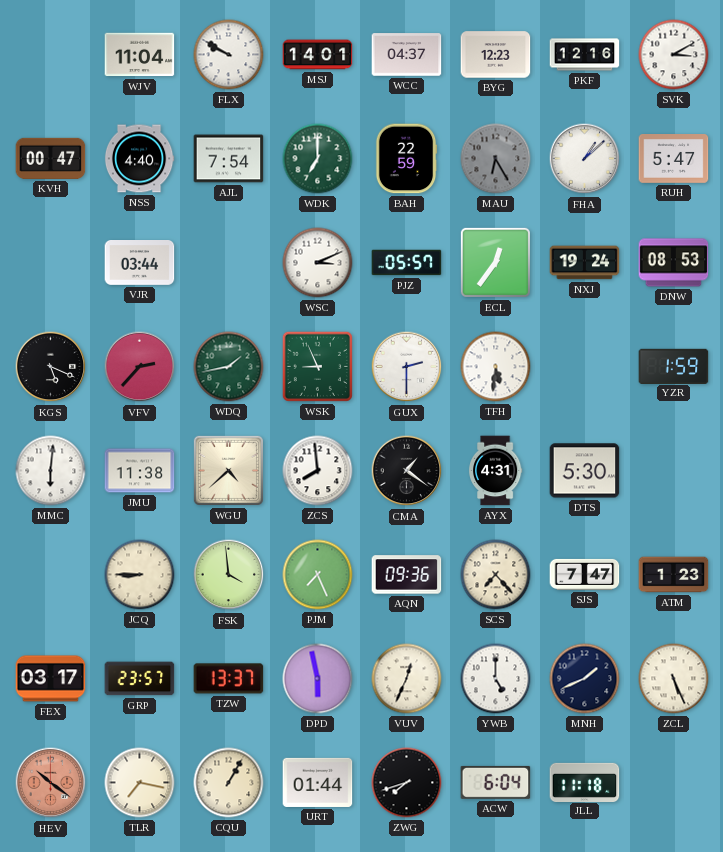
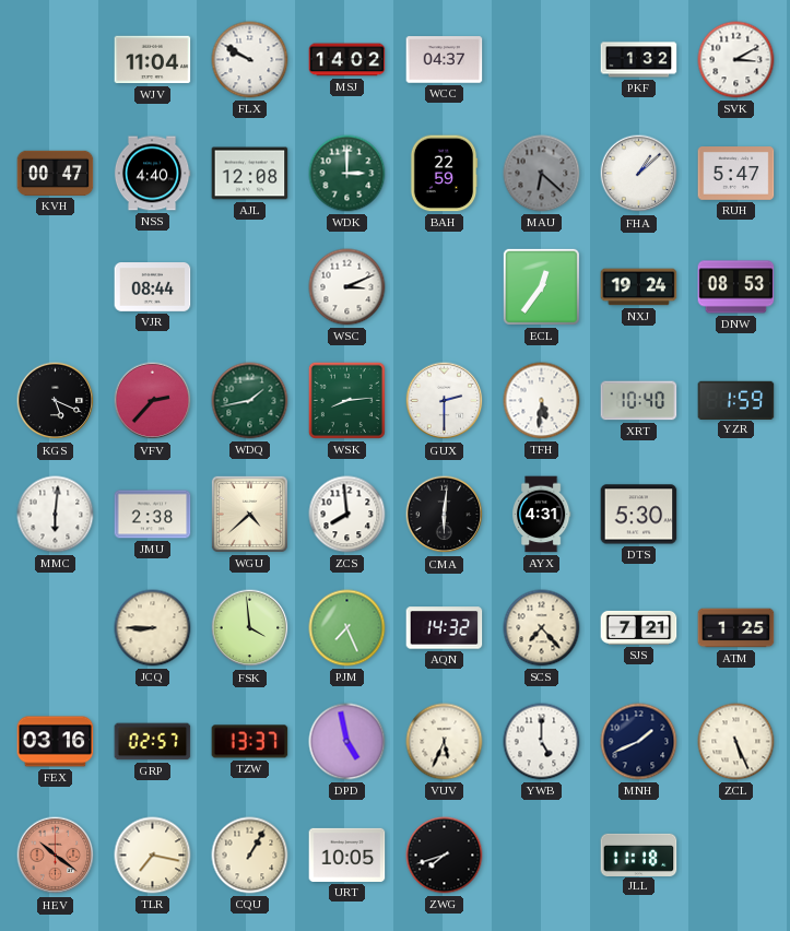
MSJ: 14:01 -> 14:02 (347, 60)
BYG: 12:23 -> none (496, 55)
PKF: 12:16 -> 1:32 (639, 60)
AJL: 7:54 -> 12:08 (250, 174)
WDK: 7:00 -> 3:00 (347, 174)
MAU: 6:25 -> 6:22 (542, 174)
VJR: 03:44 -> 08:44 (153, 287)
PJZ: 05:57 -> none (407, 263)
WSK: 8:56 -> 8:14 (346, 400)
XRT: none -> 10:40 (639, 401)
JMU: 11:38 -> 2:38 (153, 515)
CMA: 1:21 -> 6:01 (445, 515)
AQN: 09:36 -> 14:32 (445, 628)
SJS: 7:47 -> 7:21 (639, 627)
ATM: 1:23 -> 1:25 (736, 628)
FEX: 03:17 -> 03:16 (56, 742)
GRP: 23:57 -> 02:57 (153, 742)
DPD: 5:58 -> 4:58 (347, 742)
VUV: 12:34 -> 5:34 (445, 742)
URT: 01:44 -> 10:05 (347, 855)
ACW: 6:04 -> none (496, 782)
